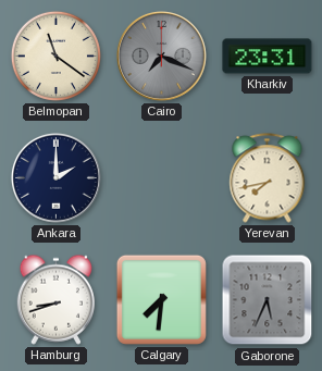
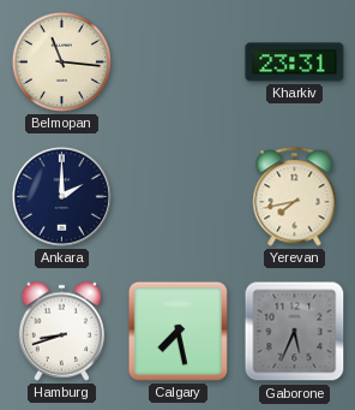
Belmopan: 11:21 -> 11:16 (61, 61)
Cairo: 7:19 -> none (161, 55)
Calgary: 7:31 -> 7:28 (177, 331)
